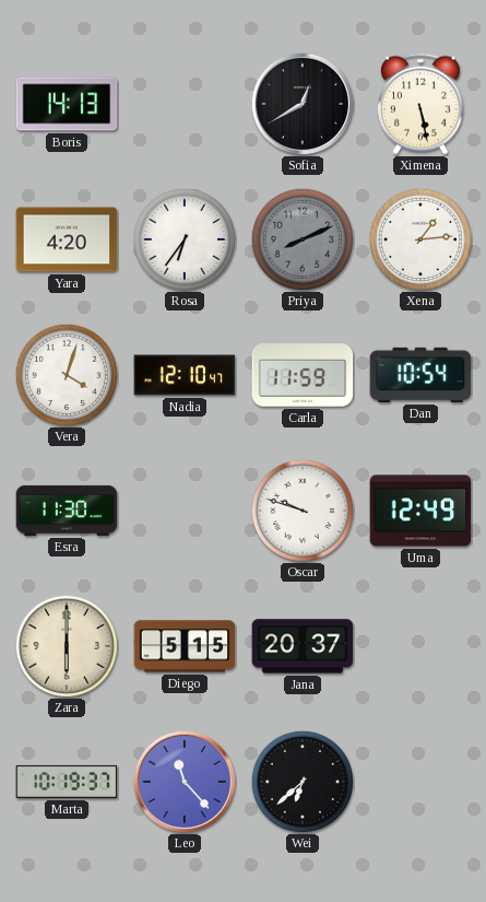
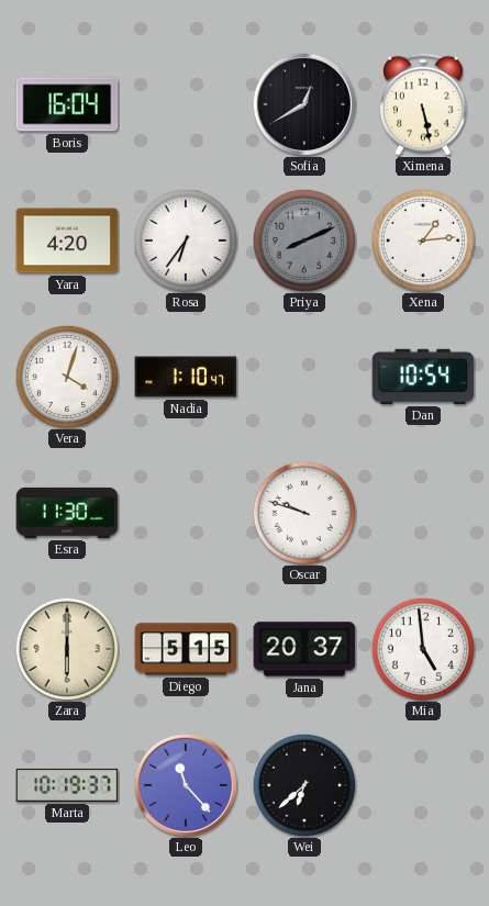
Boris: 14:13 -> 16:04 (67, 104)
Nadia: 12:10 -> 1:10 (186, 377)
Carla: 11:59 -> none (303, 375)
Uma: 12:49 -> none (420, 511)
Mia: none -> 4:59 (423, 649)
